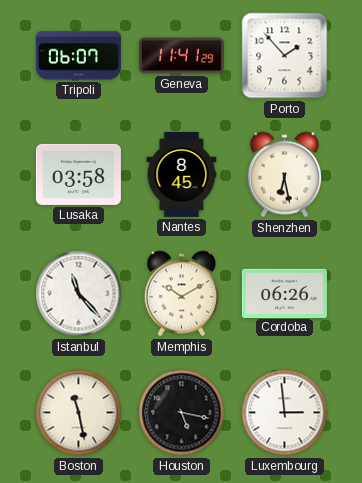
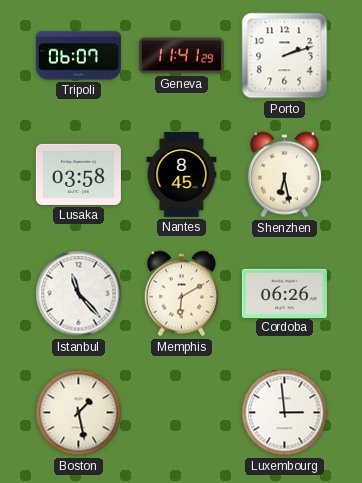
Porto: 1:53 -> 2:12 (285, 56)
Memphis: 10:10 -> 6:10 (181, 294)
Boston: 11:28 -> 1:28 (79, 413)
Houston: 5:17 -> none (182, 413)
